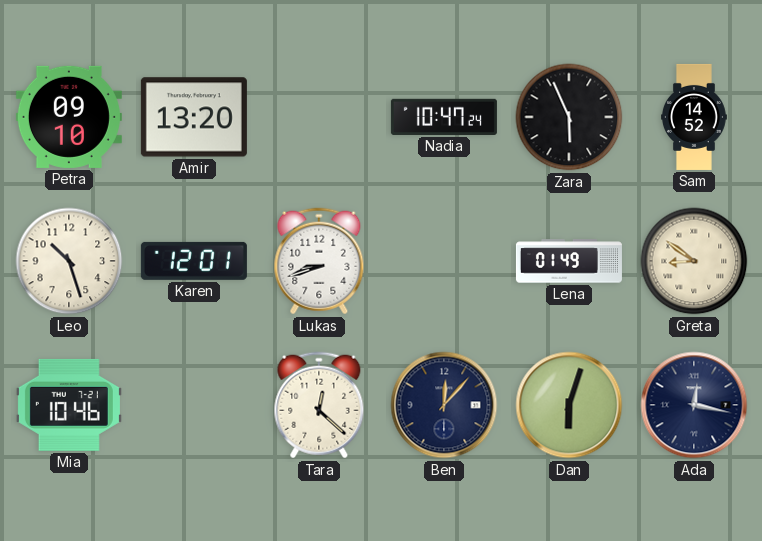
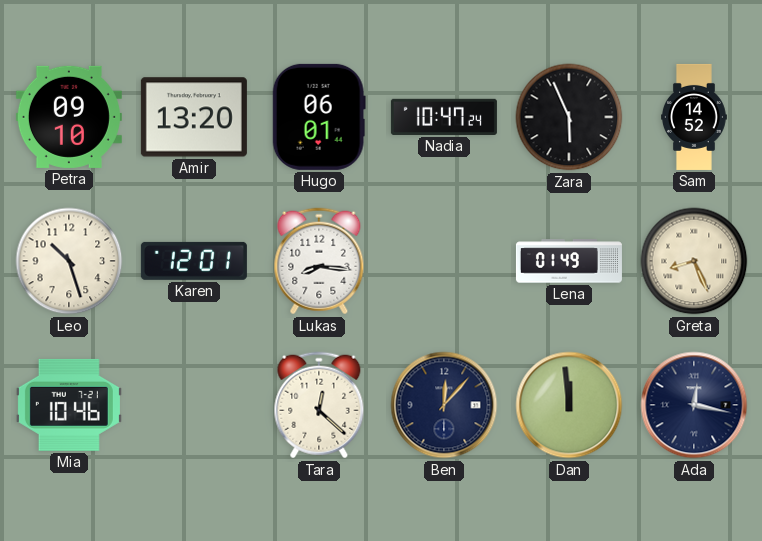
Hugo: none -> 06:01 (319, 117)
Lukas: 8:42 -> 8:16 (319, 261)
Greta: 8:51 -> 8:26 (694, 261)
Dan: 6:03 -> 11:59 (569, 405)
